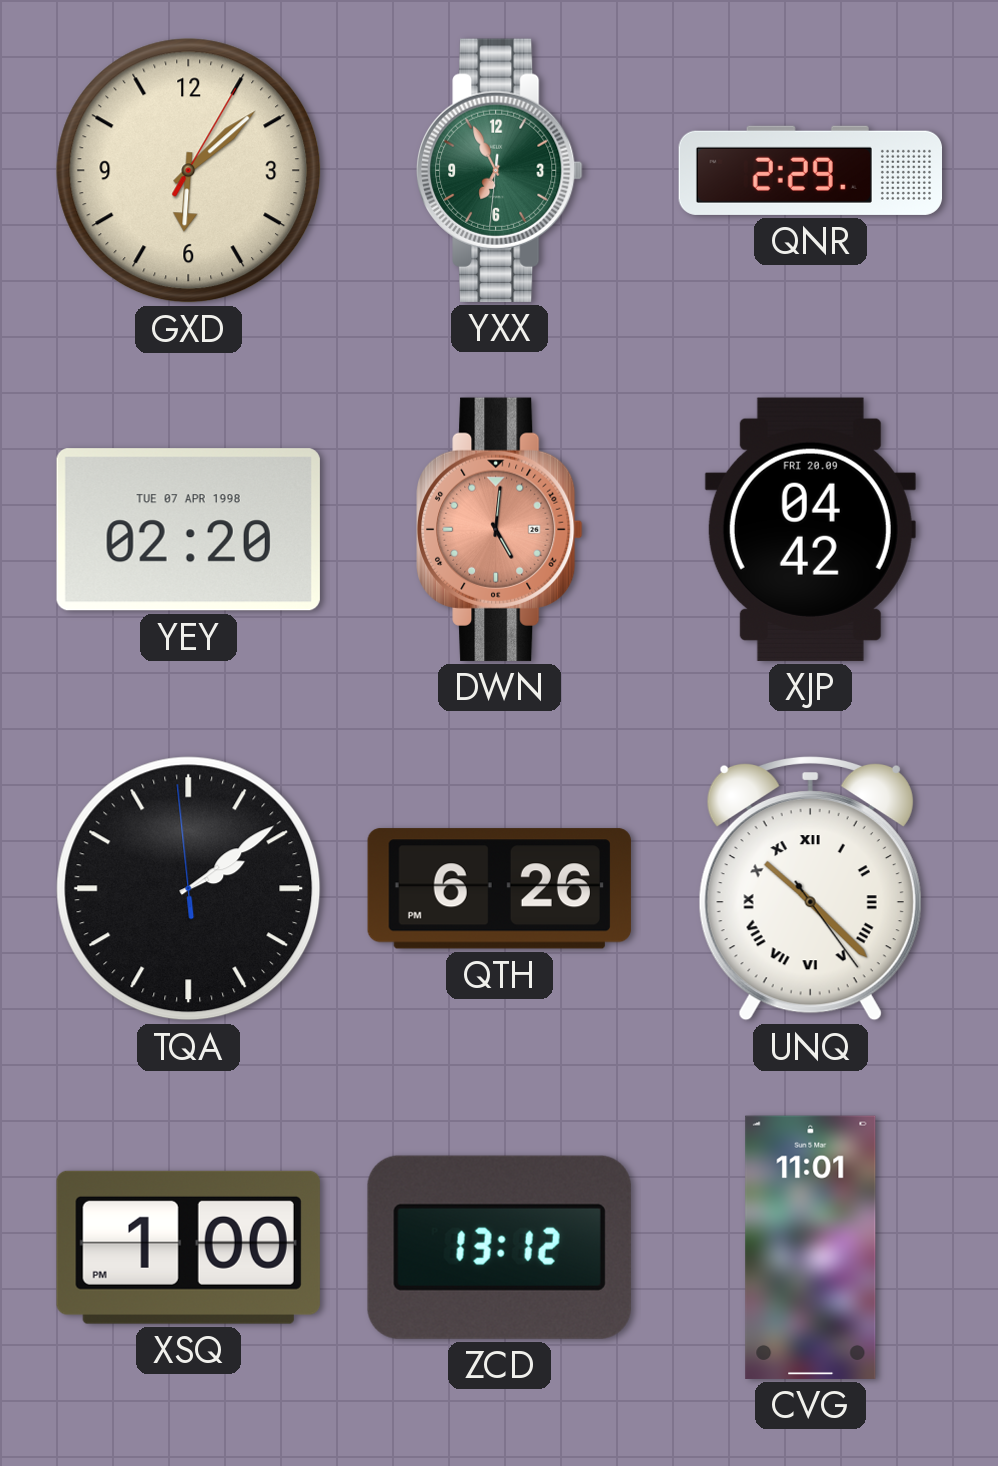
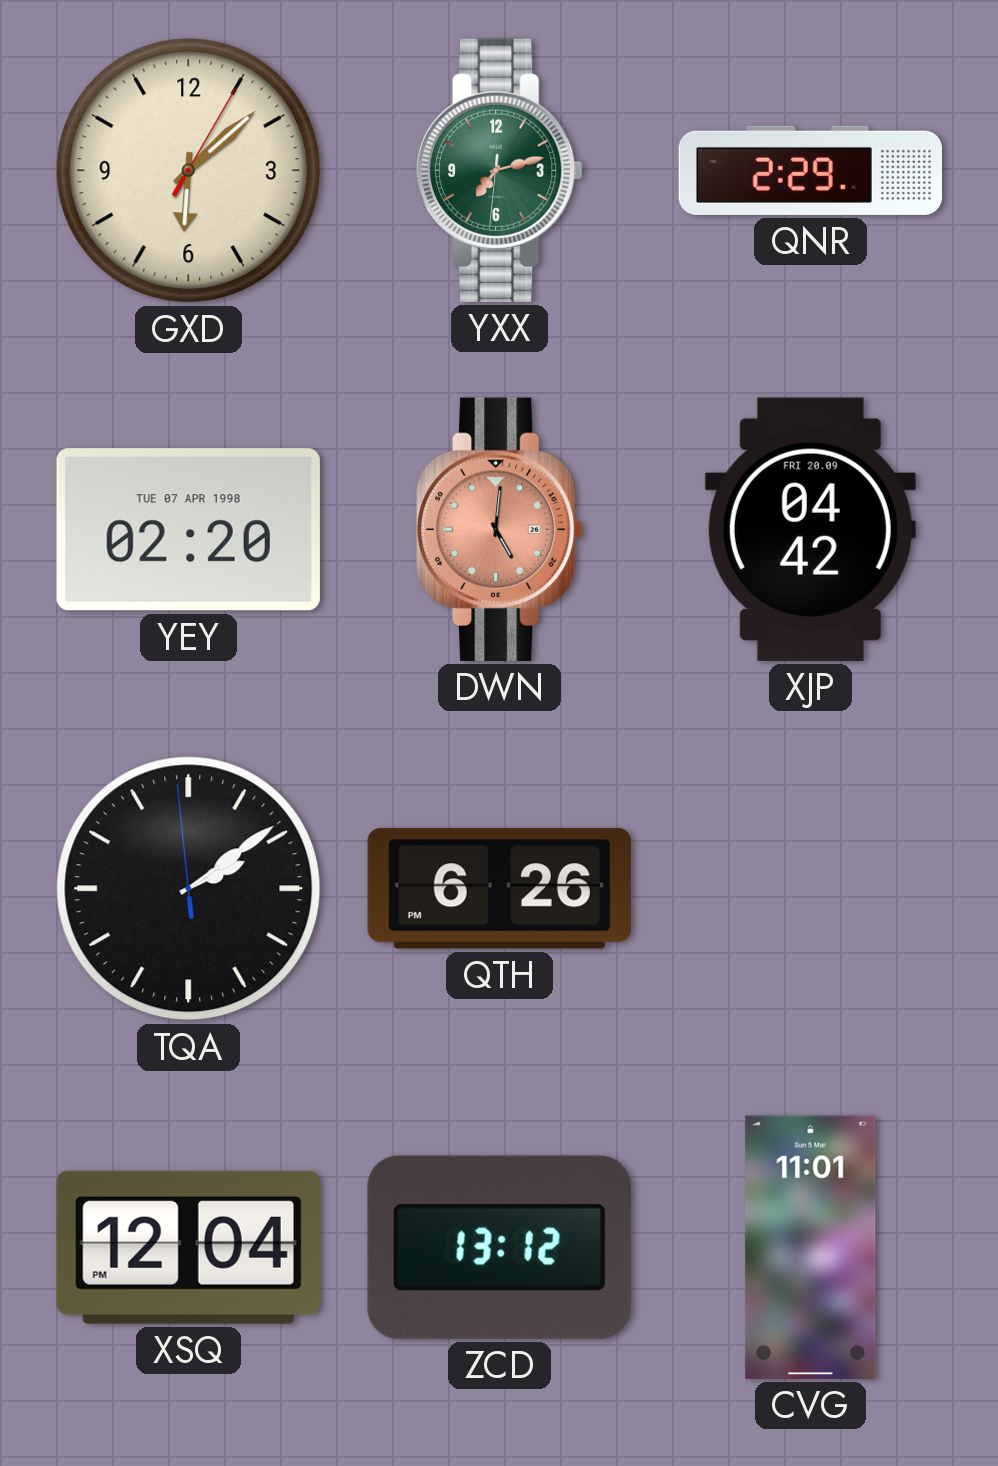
YXX: 6:55 -> 7:12 (500, 170)
UNQ: 10:22 -> none (810, 888)
XSQ: 1:00 -> 12:04 (188, 1247)
